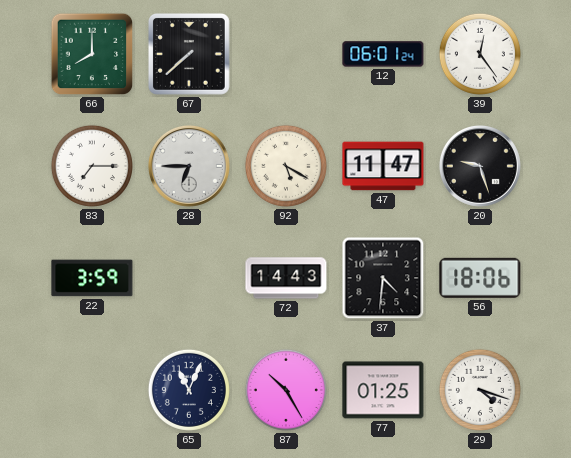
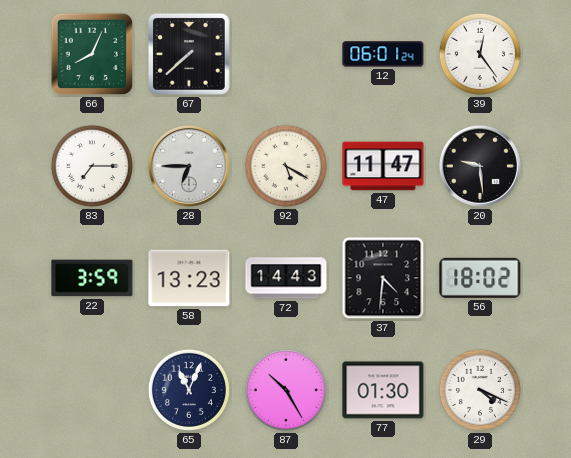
66: 8:00 -> 8:04 (92, 54)
20: 9:27 -> 9:29 (480, 166)
58: none -> 13:23 (189, 278)
56: 18:06 -> 18:02 (480, 278)
77: 01:25 -> 01:30 (383, 390)
29: 4:18 -> 4:19 (480, 390)
